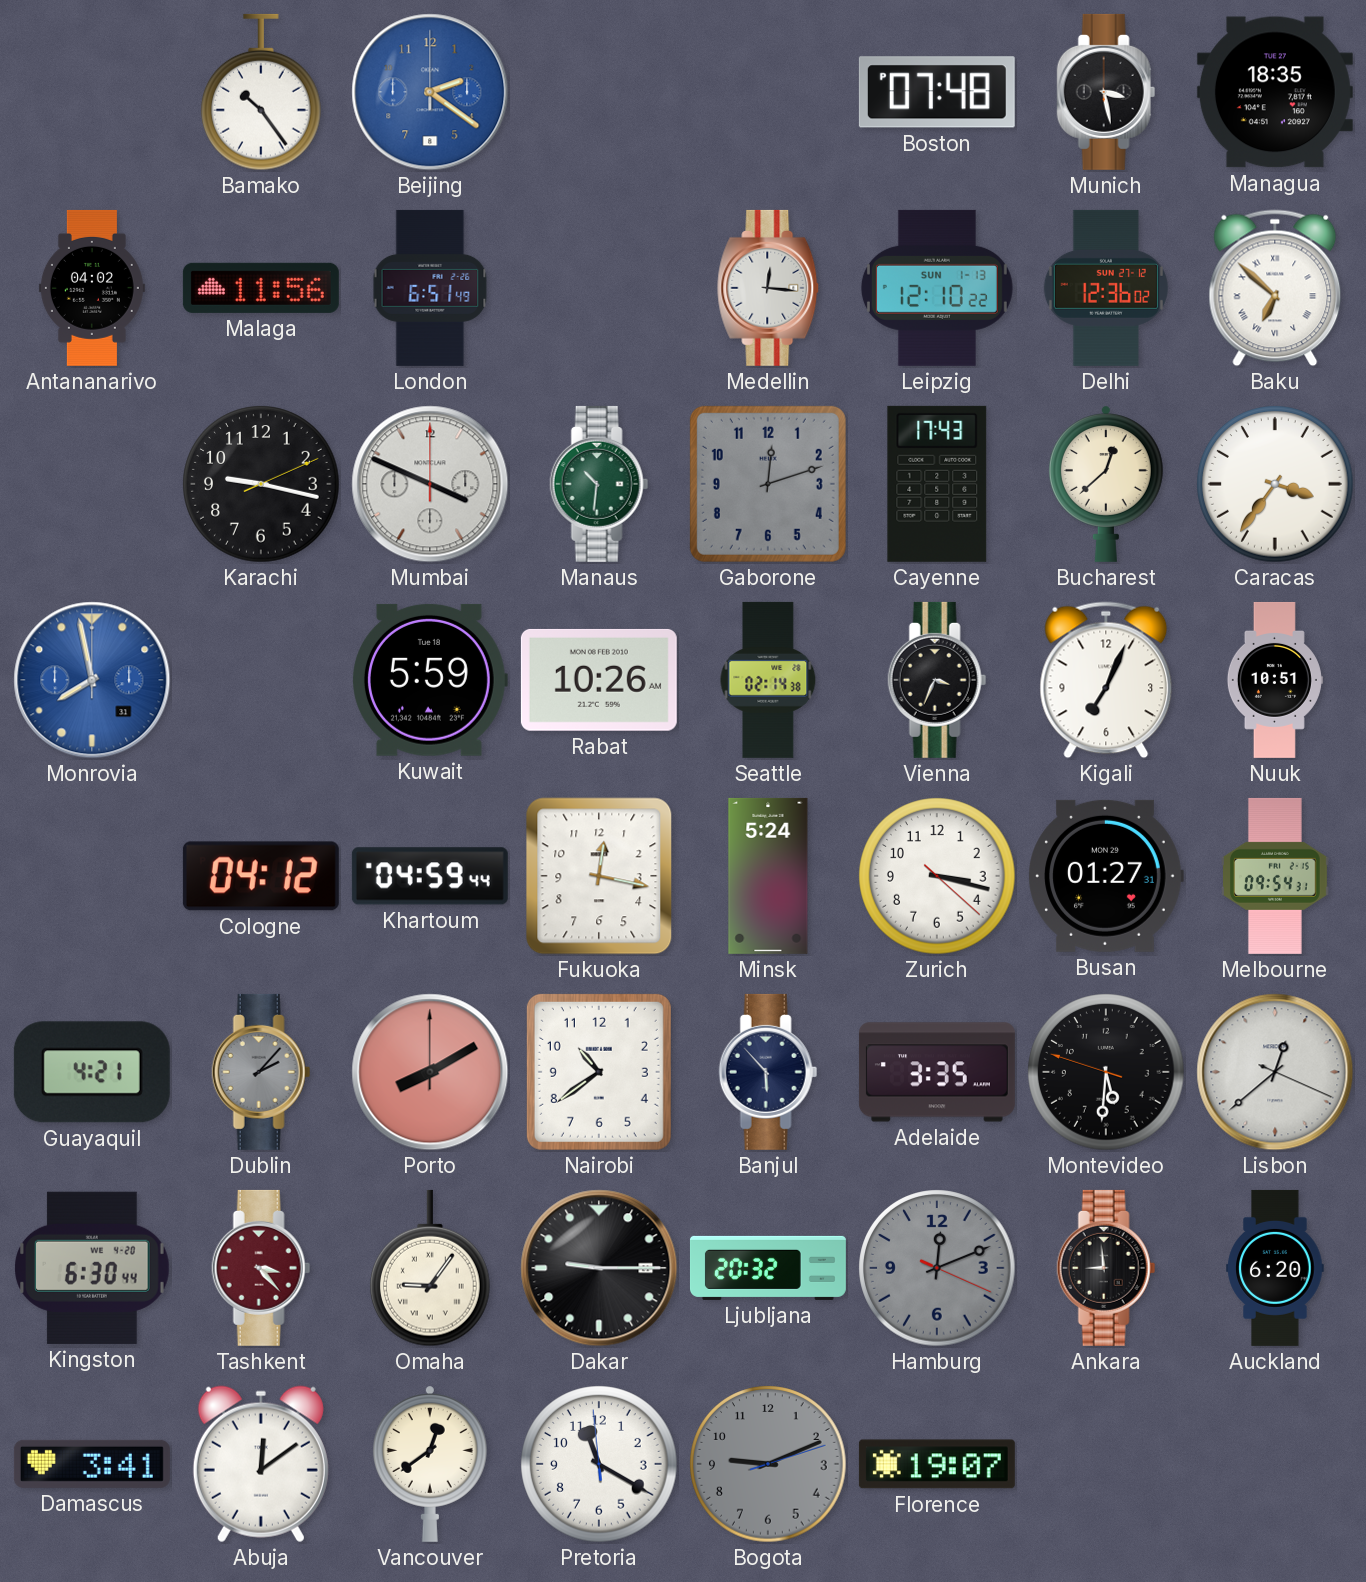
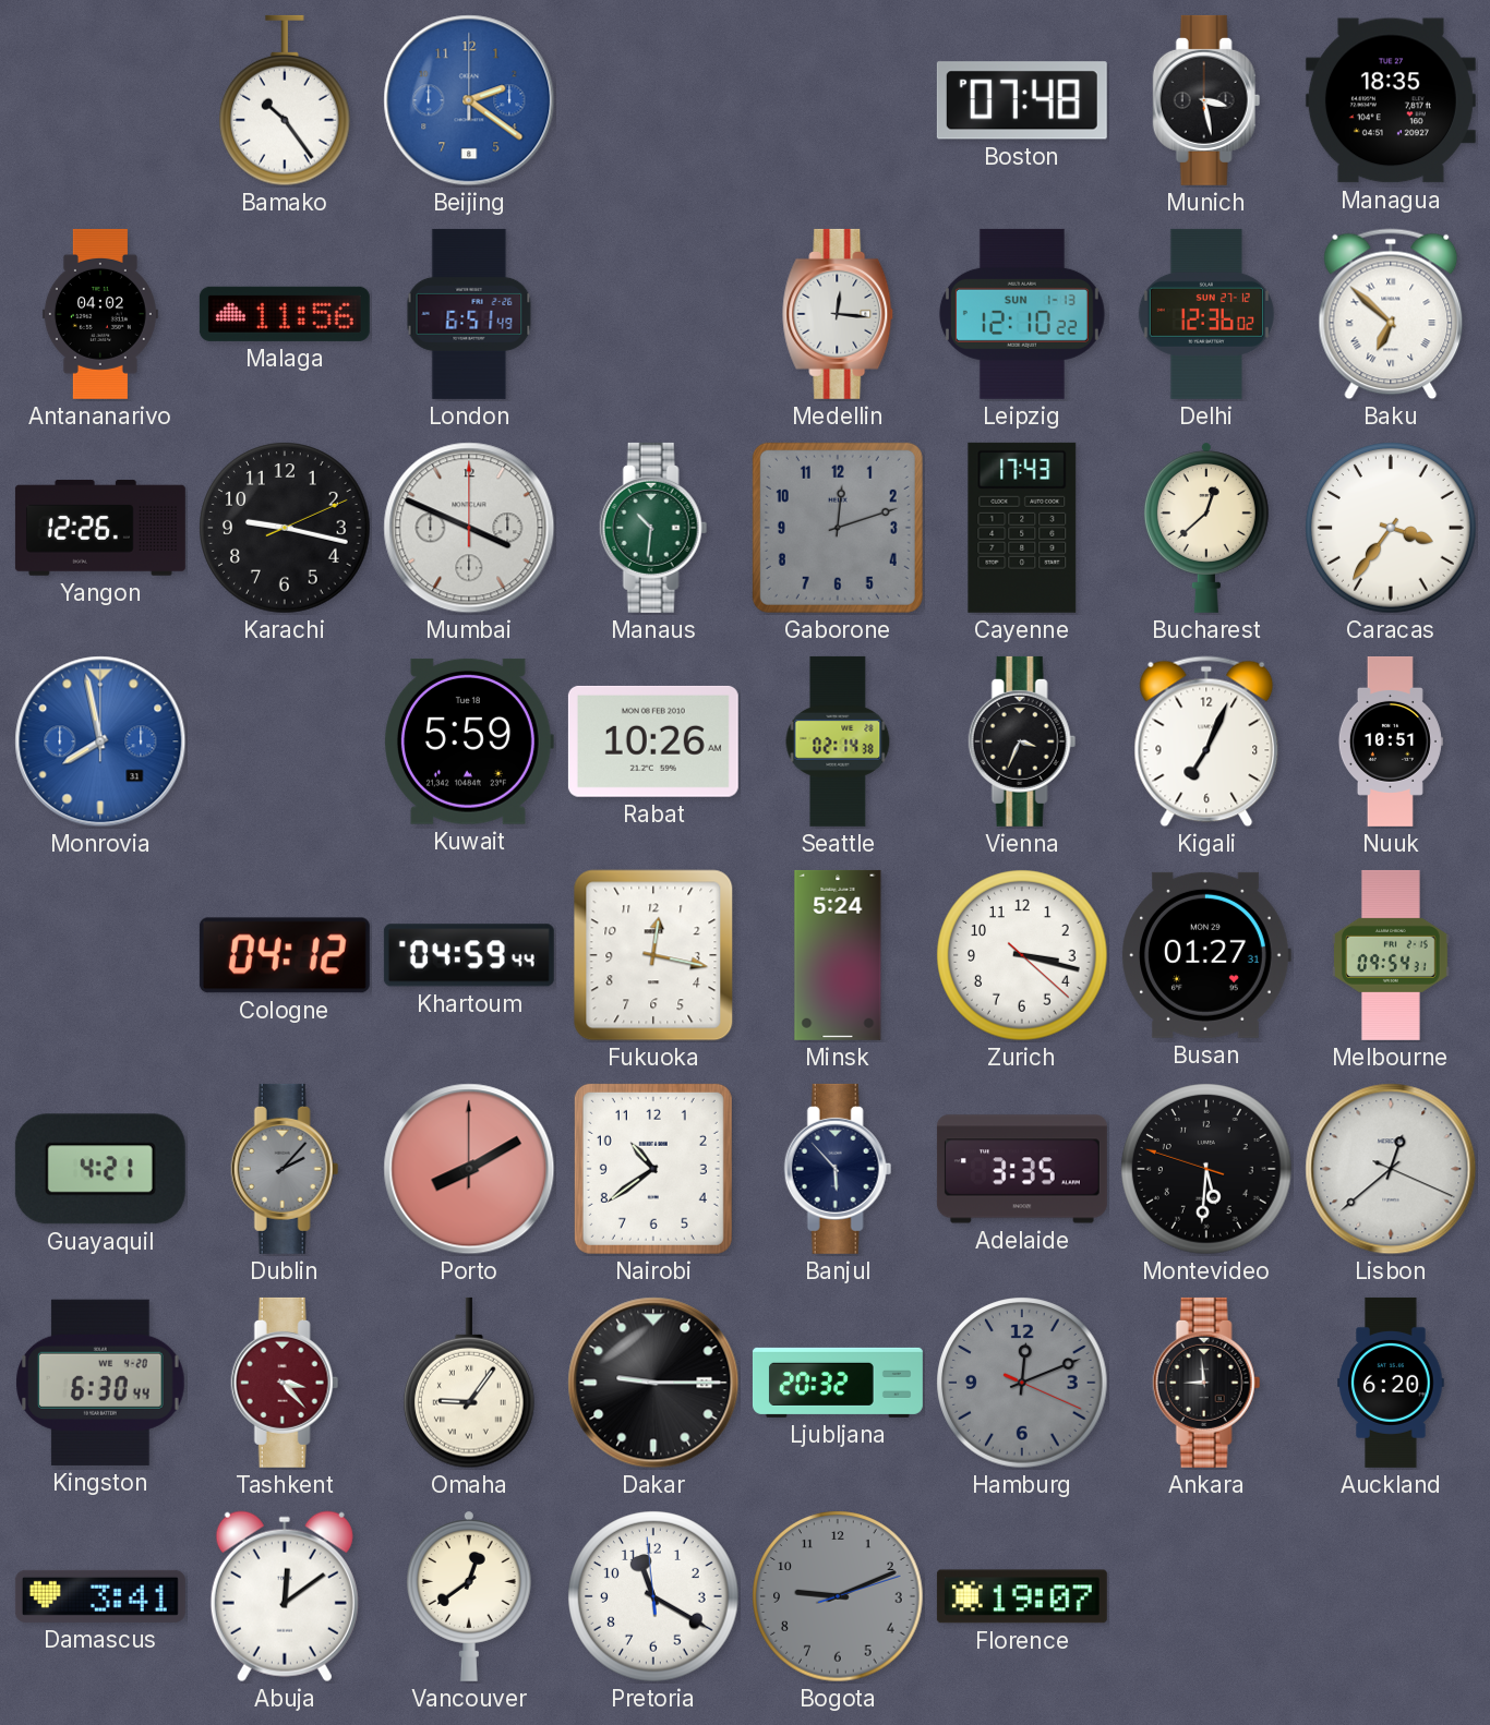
Yangon: none -> 12:26 (100, 528)
